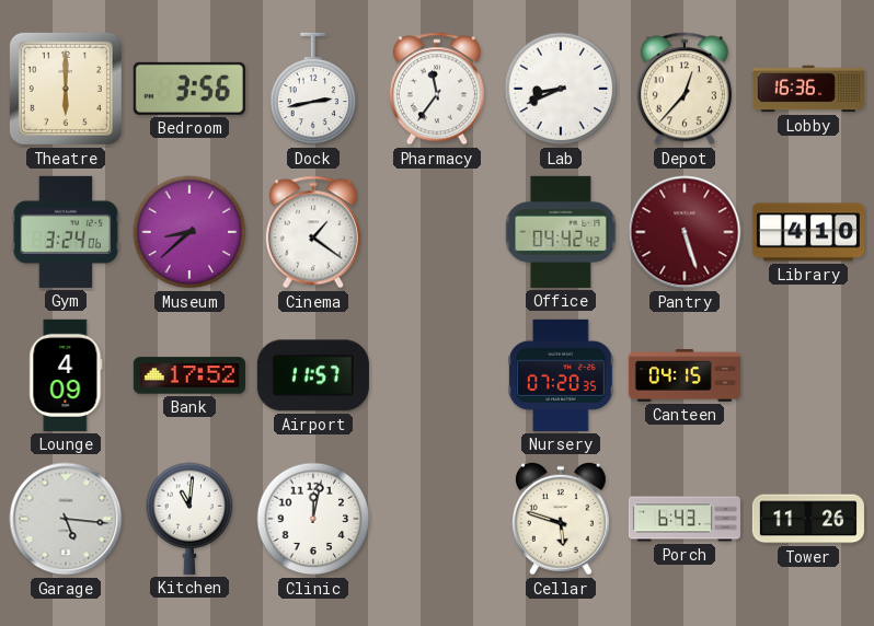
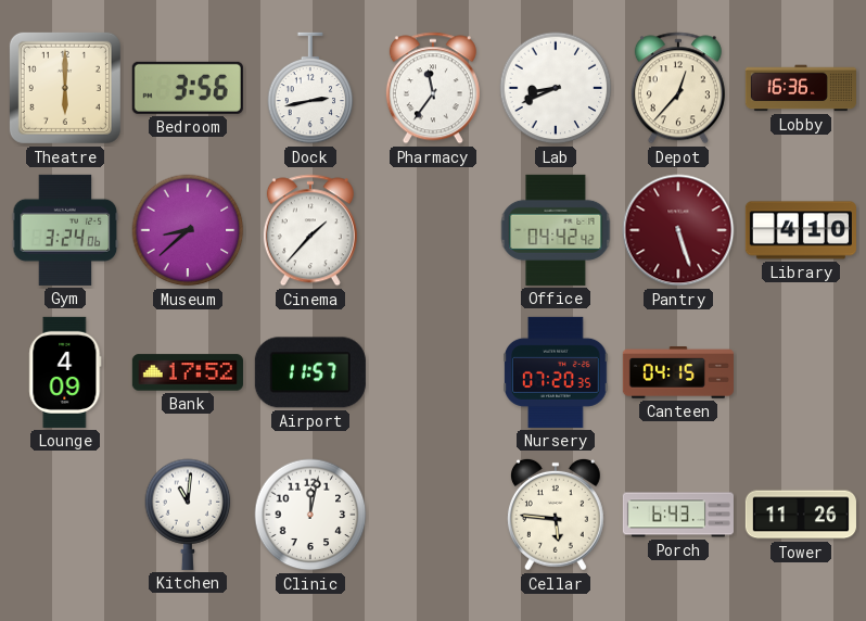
Cinema: 1:21 -> 1:37 (310, 230)
Garage: 5:16 -> none (66, 519)
Cellar: 5:48 -> 5:46 (556, 515)
